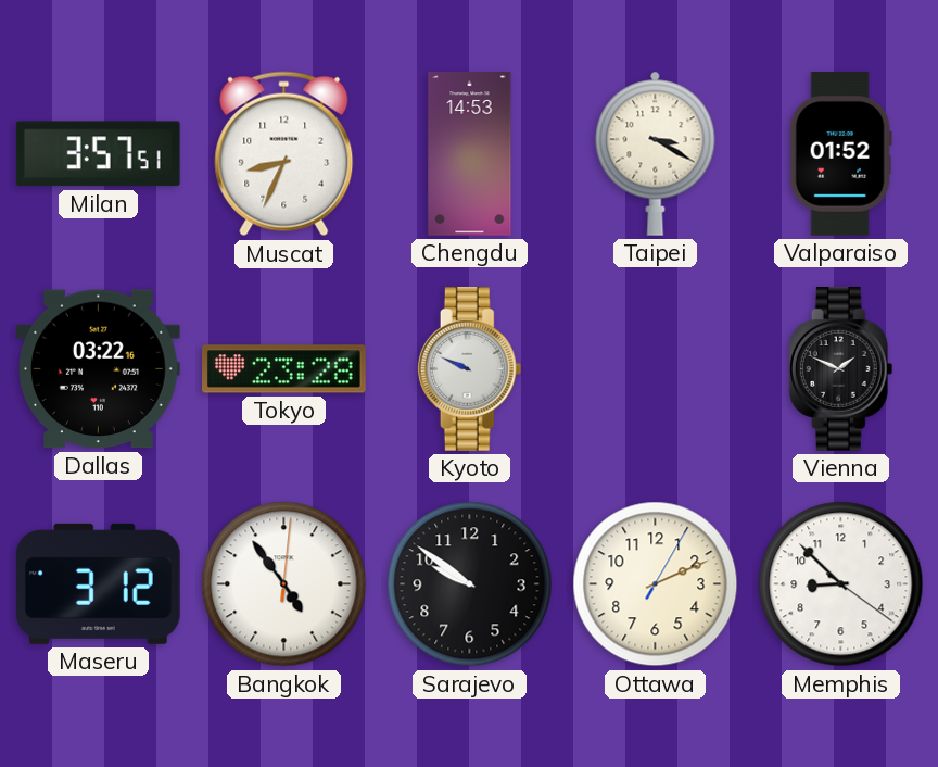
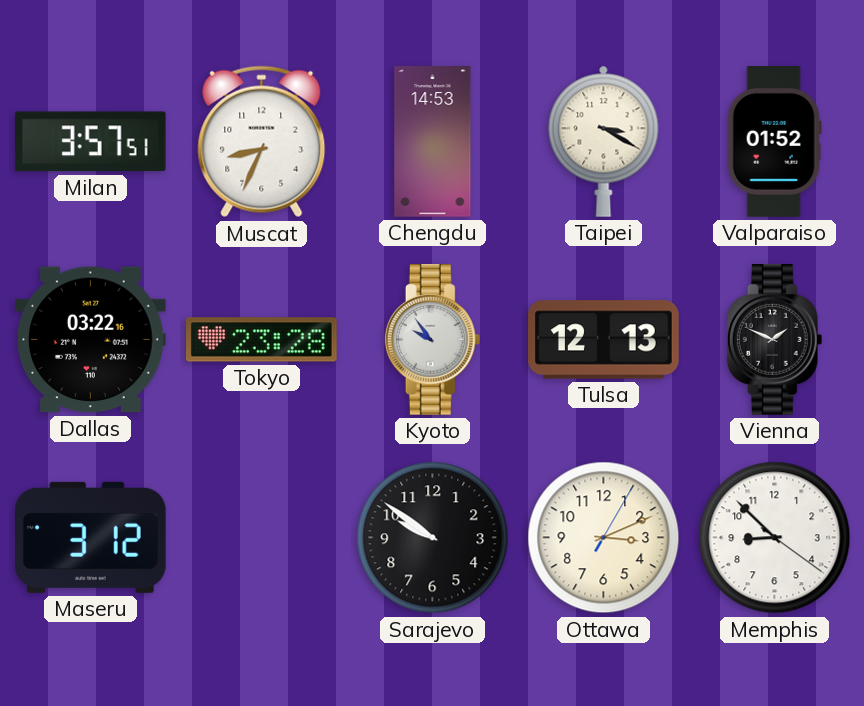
Kyoto: 9:49 -> 9:54 (433, 340)
Tulsa: none -> 12:13 (604, 340)
Bangkok: 4:54 -> none (284, 584)
Ottawa: 2:11 -> 3:11 (604, 538)
